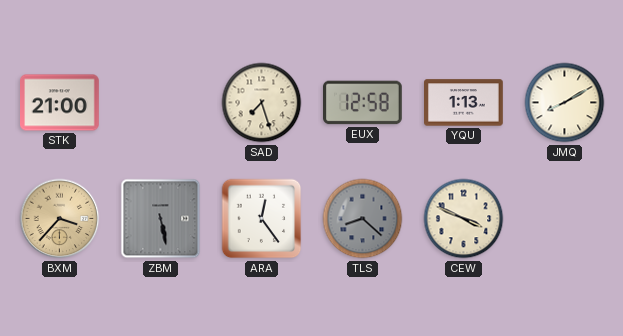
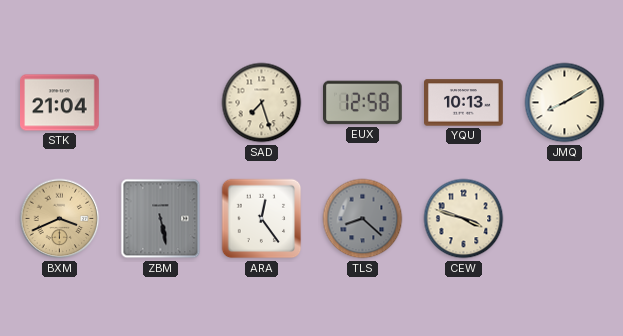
STK: 21:00 -> 21:04 (60, 103)
YQU: 1:13 -> 10:13 (464, 103)
BXM: 3:37 -> 3:41 (60, 219)
CEW: 3:49 -> 3:48 (464, 219)
